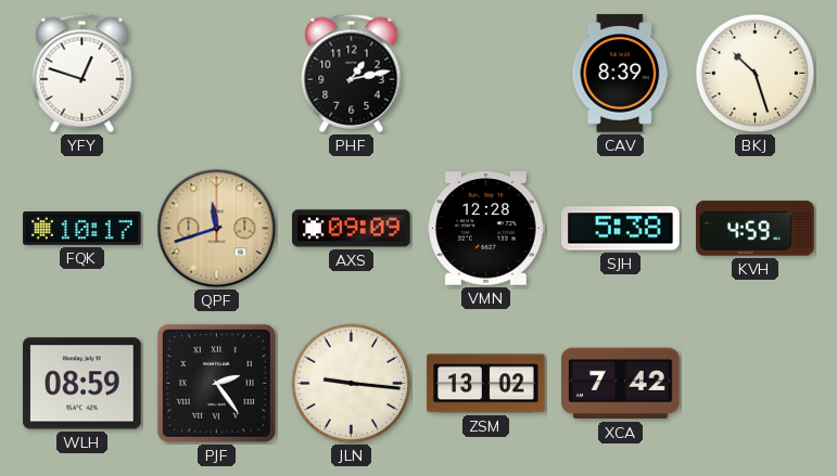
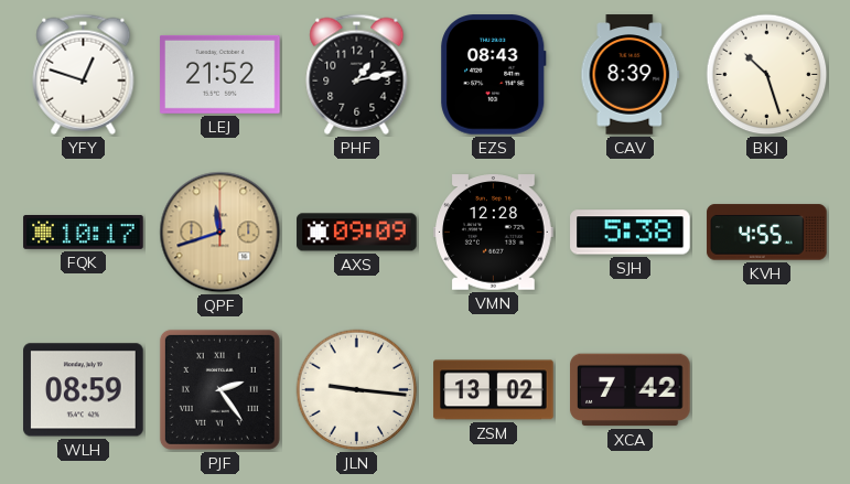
LEJ: none -> 21:52 (220, 74)
EZS: none -> 08:43 (494, 75)
KVH: 4:59 -> 4:55 (767, 233)
